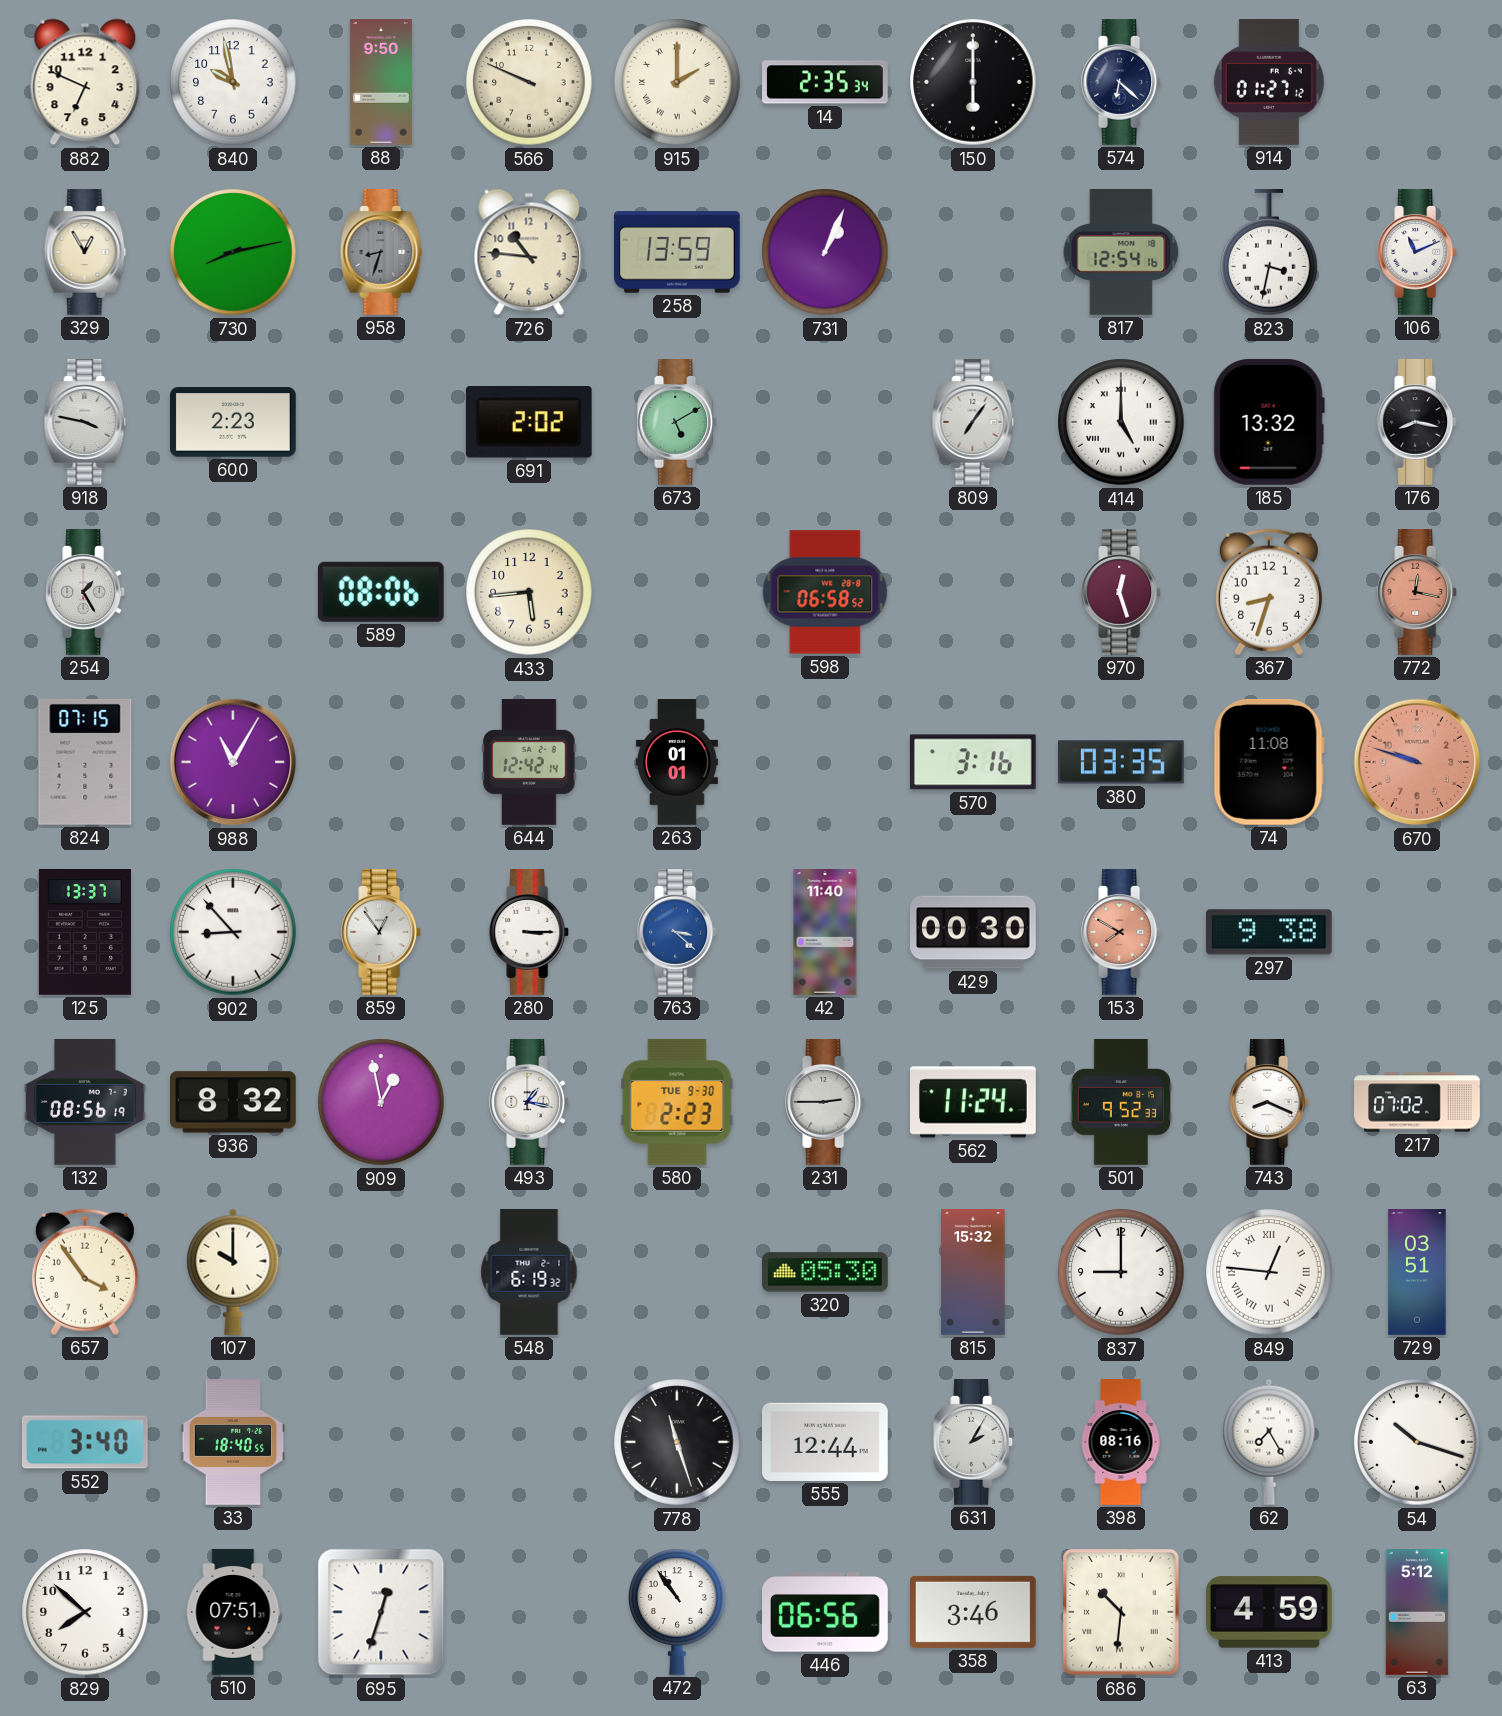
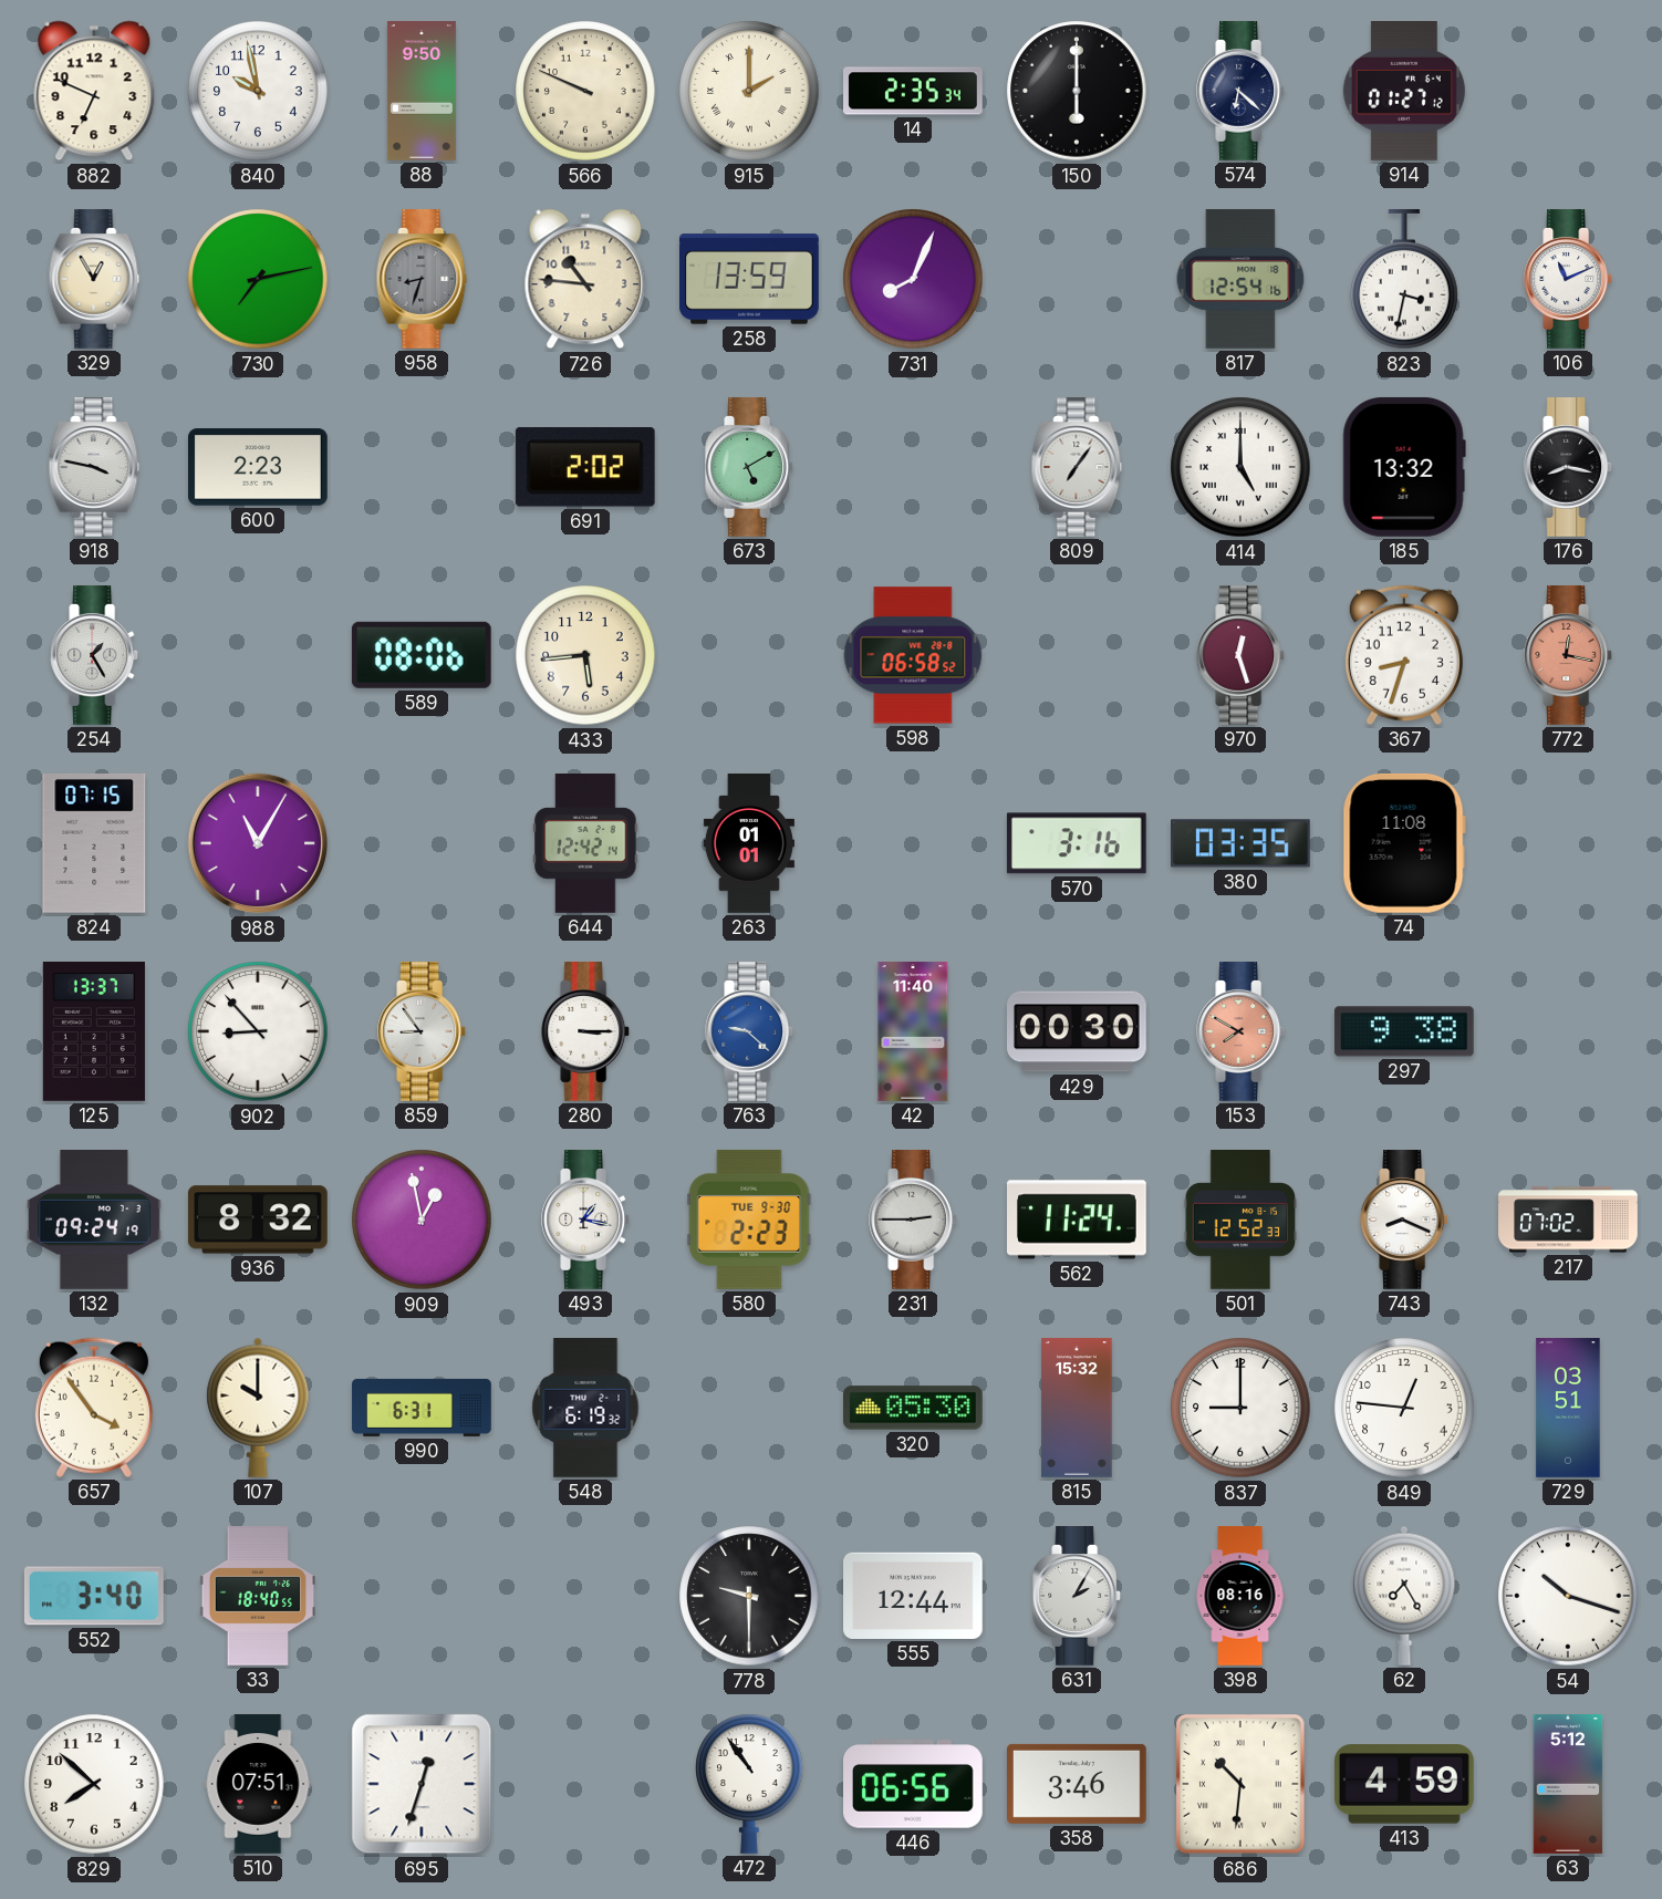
730: 8:13 -> 7:13 (258, 279)
731: 1:04 -> 8:04 (913, 279)
670: 9:48 -> none (1417, 762)
859: 12:54 -> 8:54 (423, 1032)
763: 3:22 -> 9:22 (750, 1032)
132: 08:56 -> 09:24 (94, 1220)
501: 9:52 -> 12:52 (1240, 1220)
990: none -> 6:31 (422, 1408)
849 numerals: Roman -> Arabic (1404, 1408)
778: 11:27 -> 9:30 (749, 1596)
